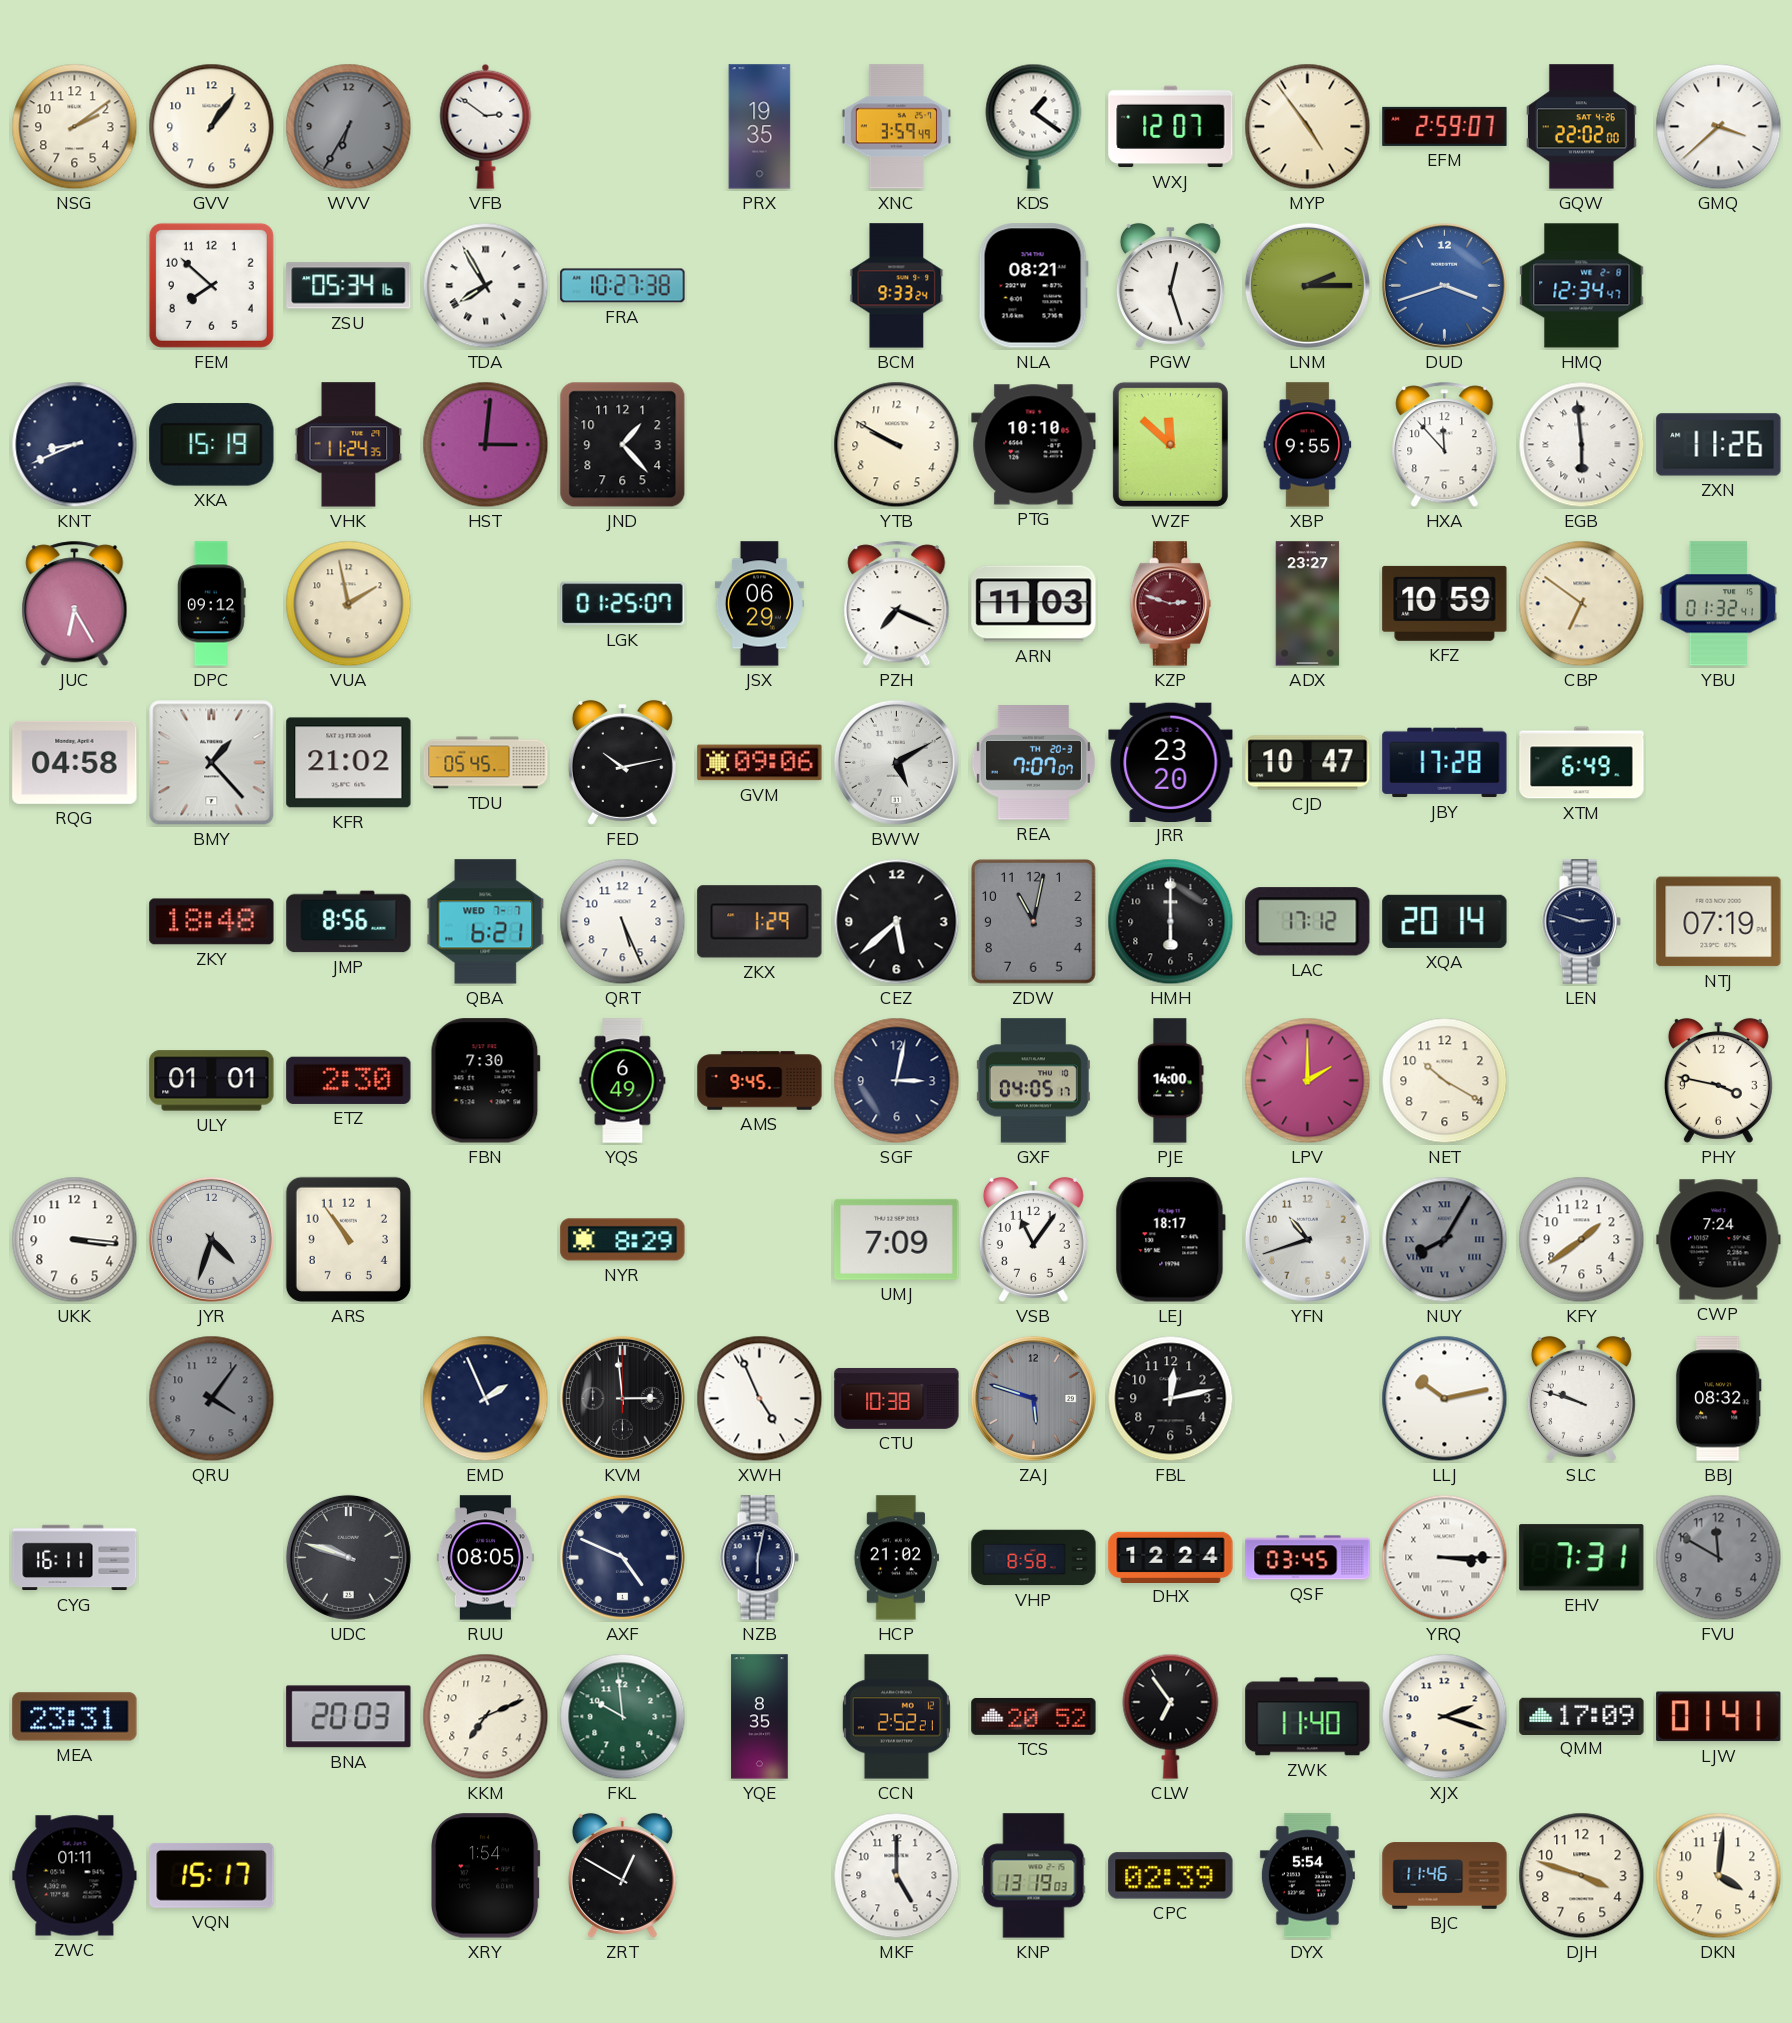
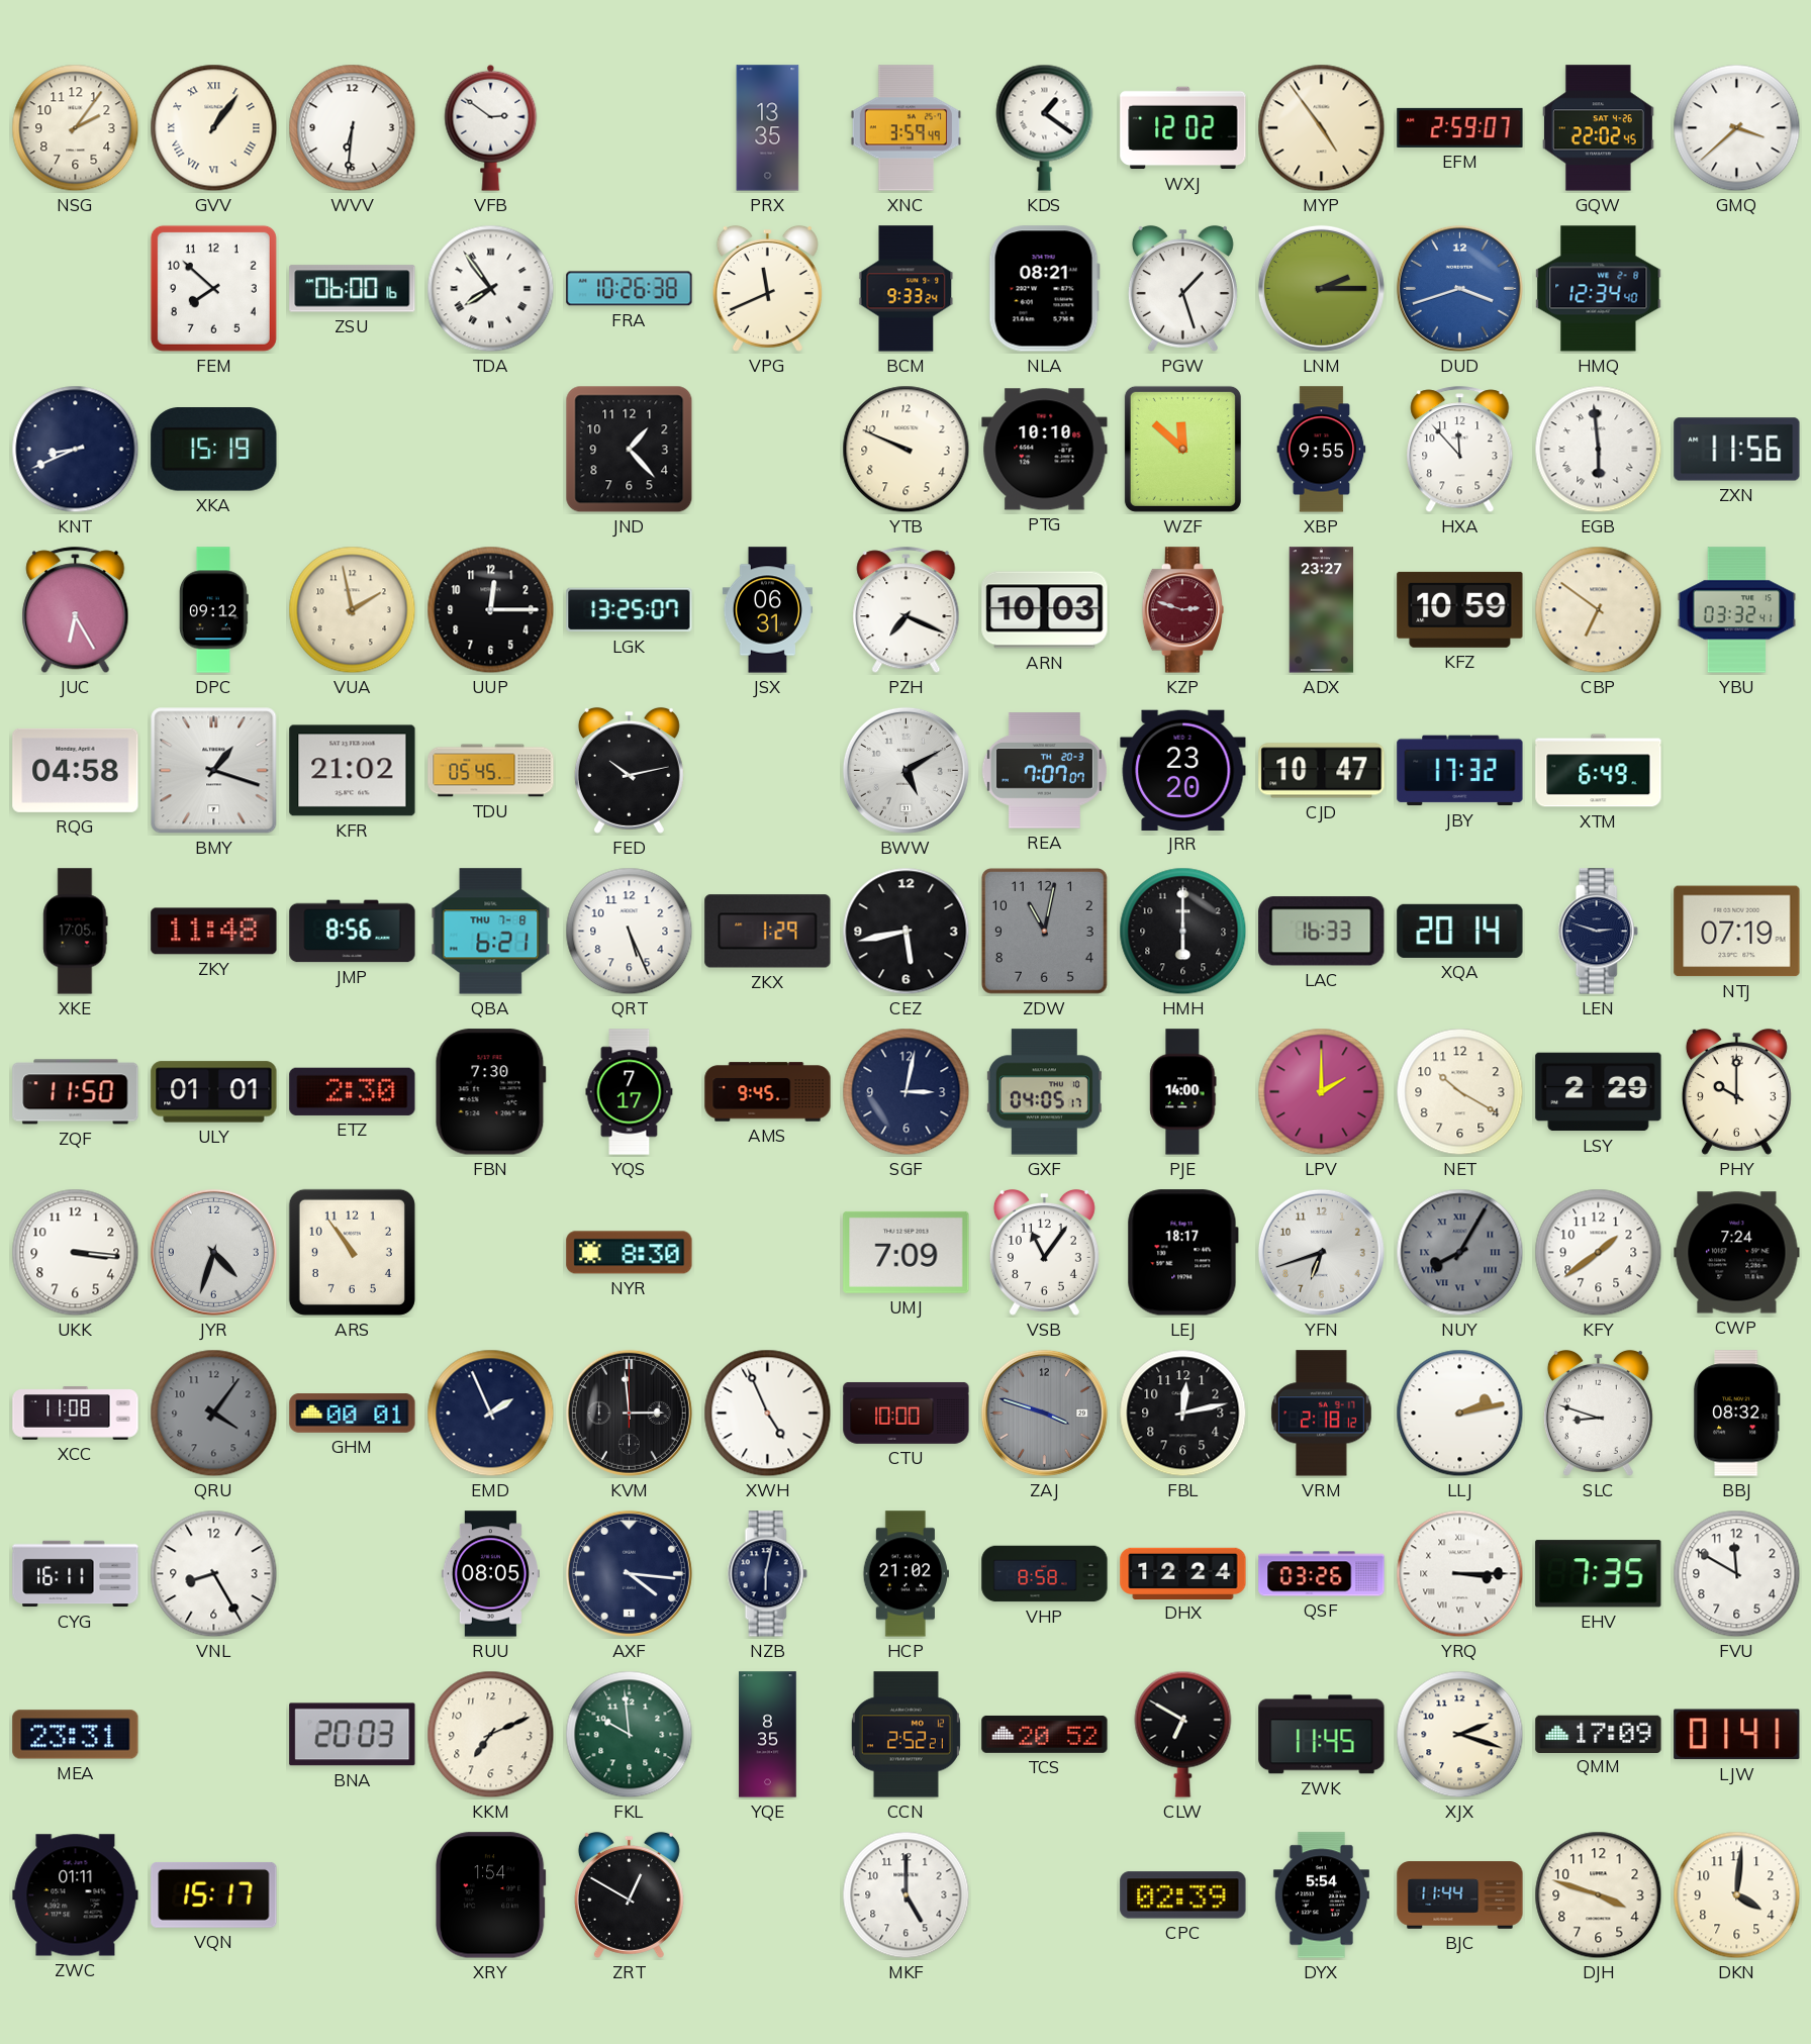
NSG: 2:09 -> 2:06 (76, 128)
GVV numerals: Arabic -> Roman (214, 128)
WVV: 6:35 -> 6:31 (353, 128)
WVV dial: grey -> white (353, 128)
PRX: 19:35 -> 13:35 (768, 128)
WXJ: 12:07 -> 12:02 (1183, 128)
GQW: 22:02:00 -> 22:02:45 (1598, 128)
ZSU: 05:34 -> 06:00 (353, 289)
TDA: 7:55 -> 7:54 (491, 289)
FRA: 10:27 -> 10:26 (630, 289)
VPG: none -> 11:41 (767, 288)
PGW: 12:27 -> 1:27 (1182, 288)
HMQ: 12:34:47 -> 12:34:40 (1599, 289)
VHK: 11:24 -> none (349, 445)
HST: 3:01 -> none (486, 445)
YTB: 9:50 -> 9:49 (907, 450)
ZXN: 11:26 -> 11:56 (1737, 450)
UUP: none -> 12:15 (491, 610)
LGK: 01:25 -> 13:25 (630, 610)
JSX: 06:29 -> 06:31 (767, 610)
ARN: 11:03 -> 10:03 (1045, 610)
YBU: 01:32 -> 03:32 (1736, 610)
BMY: 1:23 -> 1:18 (214, 771)
GVM: 09:06 -> none (760, 763)
JBY: 17:28 -> 17:32 (1460, 771)
XKE: none -> 17:05 (76, 932)
ZKY: 18:48 -> 11:48 (214, 932)
QBA date: WED 7-7 -> THU 7-8 (491, 932)
CEZ: 5:38 -> 5:43 (907, 932)
LAC: 17:12 -> 16:33 (1322, 932)
ZQF: none -> 11:50 (76, 1092)
YQS: 6:49 -> 7:17 (630, 1092)
LSY: none -> 2:29 (1599, 1092)
PHY: 3:47 -> 10:00 (1736, 1091)
NYR: 8:29 -> 8:30 (630, 1253)
YFN: 10:42 -> 6:42 (1321, 1252)
XCC: none -> 11:08 (76, 1414)
GHM: none -> 00:01 (353, 1414)
CTU: 10:38 -> 10:00 (907, 1413)
ZAJ: 5:48 -> 3:48 (1044, 1413)
VRM: none -> 2:18 (1321, 1414)
LLJ: 10:13 -> 2:13 (1460, 1414)
SLC: 9:48 -> 8:48 (1598, 1413)
VNL: none -> 8:25 (214, 1574)
UDC: 9:48 -> none (348, 1557)
AXF: 4:49 -> 4:16 (629, 1573)
QSF: 03:45 -> 03:26 (1322, 1574)
EHV: 7:31 -> 7:35 (1599, 1574)
FVU dial: grey -> white (1737, 1574)
CLW: 6:54 -> 6:50 (1183, 1734)
ZWK: 11:40 -> 11:45 (1322, 1735)
KNP: 13:19 -> none (1034, 1876)
BJC: 11:46 -> 11:44 (1460, 1895)
